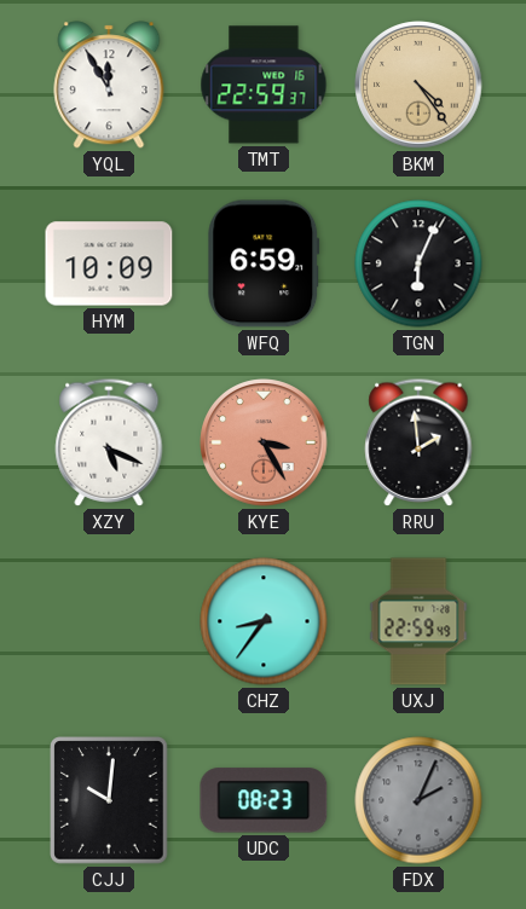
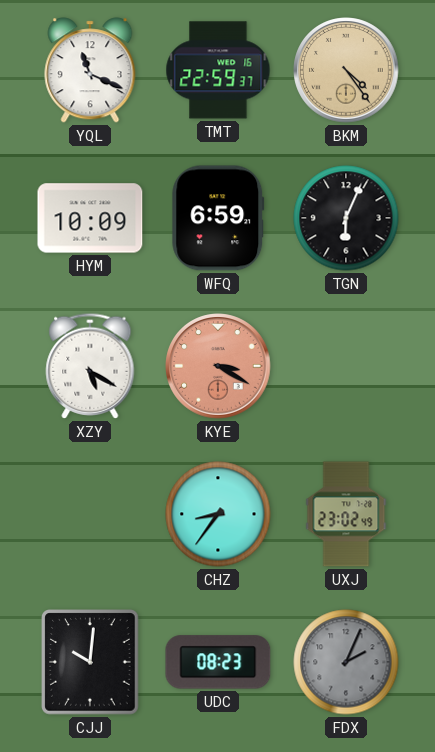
YQL: 11:55 -> 11:19 (90, 70)
XZY: 5:19 -> 5:20 (90, 366)
KYE: 3:25 -> 3:20 (218, 366)
RRU: 1:59 -> none (418, 442)
UXJ: 22:59 -> 23:02 (346, 514)
